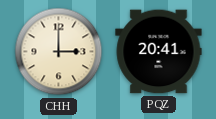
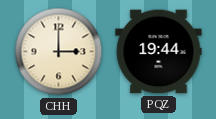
PQZ: 20:41 -> 19:44 (159, 52)
